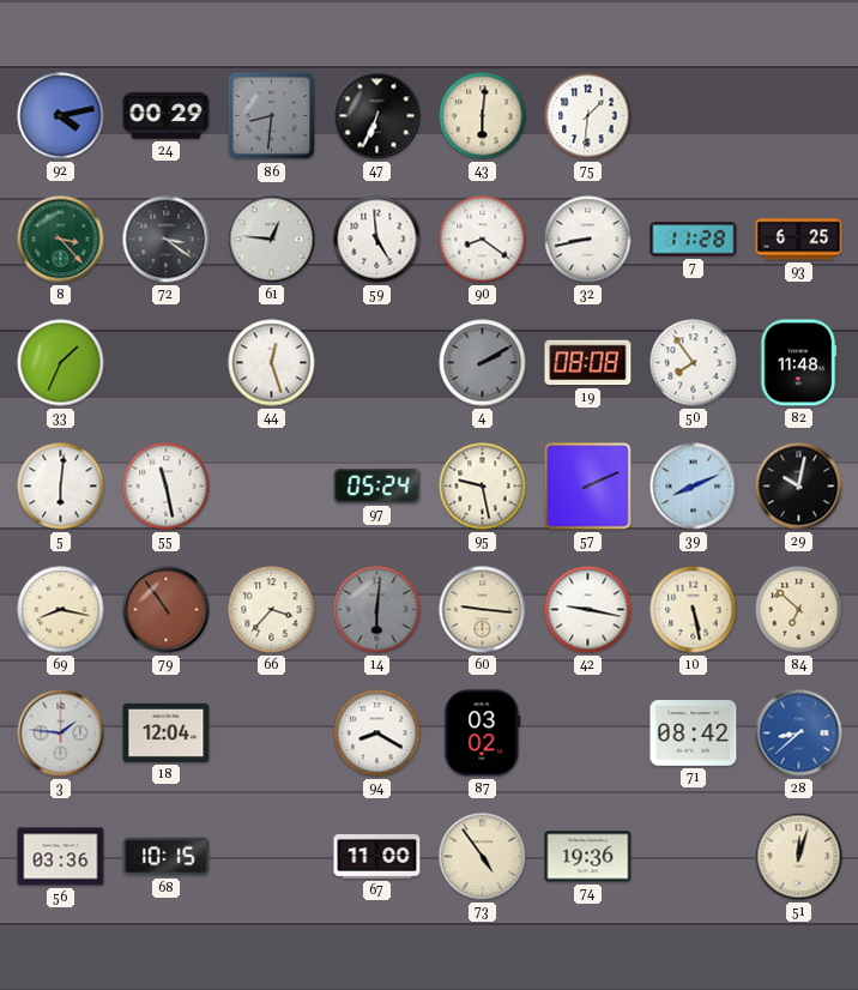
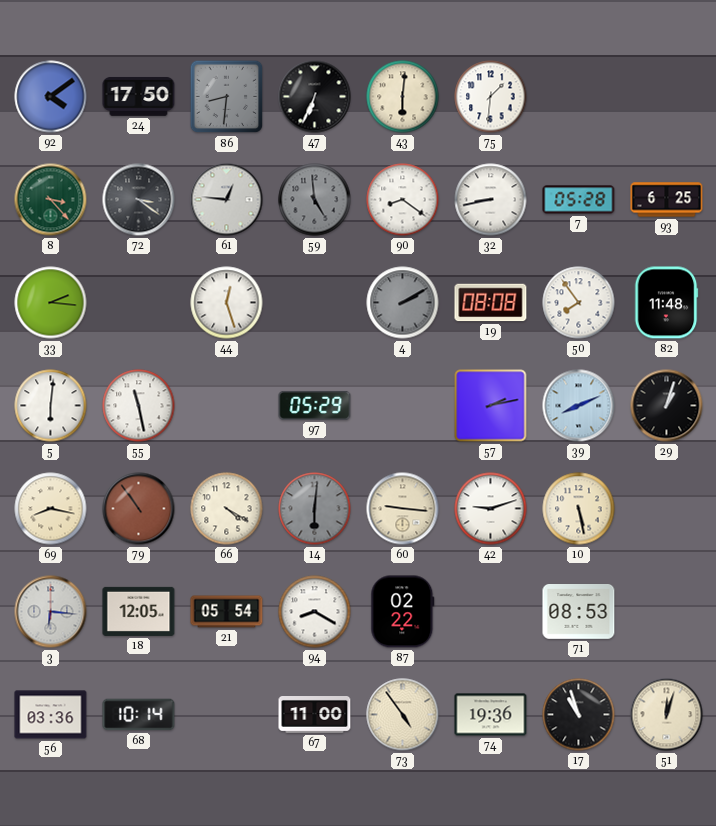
92: 4:13 -> 4:09 (51, 97)
24: 00:29 -> 17:50 (139, 96)
59 dial: white -> grey (315, 200)
7: 11:28 -> 05:28 (579, 200)
33: 1:34 -> 2:16 (51, 303)
97: 05:24 -> 05:29 (315, 405)
95: 9:28 -> none (483, 487)
57: 2:11 -> 2:13 (491, 406)
29: 10:02 -> 1:03 (667, 406)
66: 3:37 -> 4:20 (227, 509)
42: 9:17 -> 9:12 (491, 509)
84: 6:52 -> none (799, 610)
3: 1:46 -> 6:16 (51, 612)
18: 12:04 -> 12:05 (139, 611)
21: none -> 05:54 (227, 612)
87: 03:02 -> 02:22 (403, 612)
71: 08:42 -> 08:53 (579, 612)
28: 8:38 -> none (799, 734)
68: 10:15 -> 10:14 (139, 715)
17: none -> 10:57 (579, 715)
